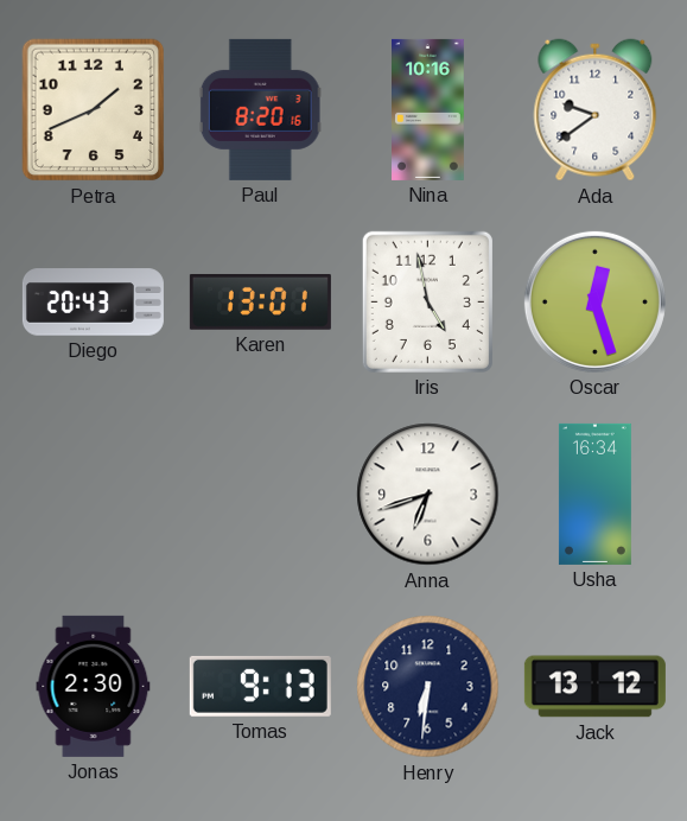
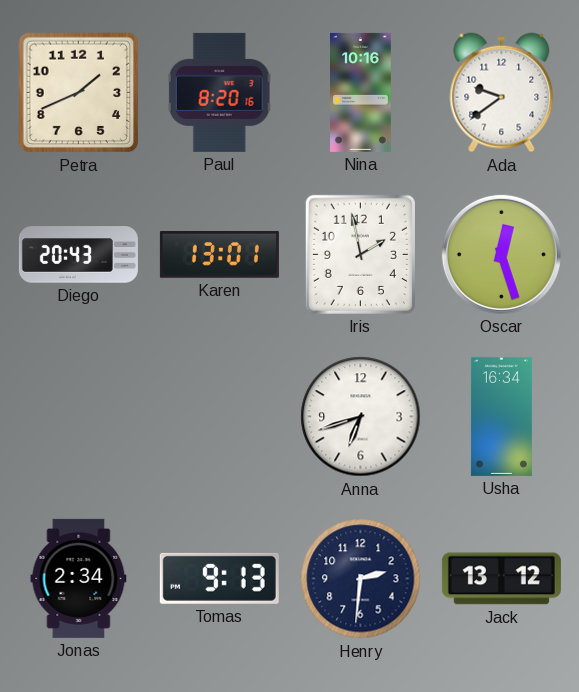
Iris: 4:58 -> 1:58 (360, 254)
Jonas: 2:30 -> 2:34 (79, 578)
Henry: 6:31 -> 2:31 (361, 579)
